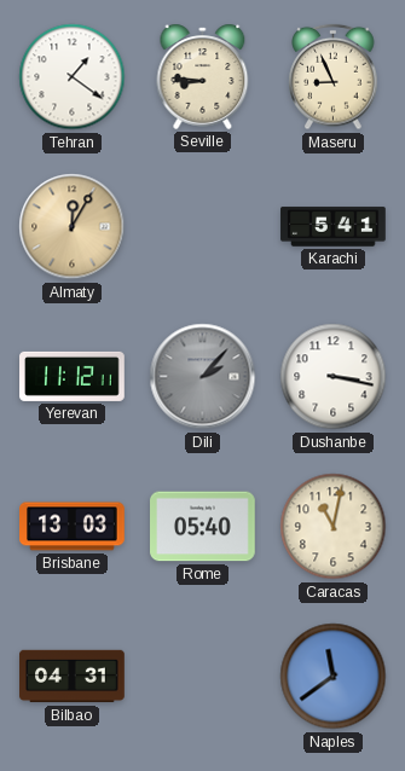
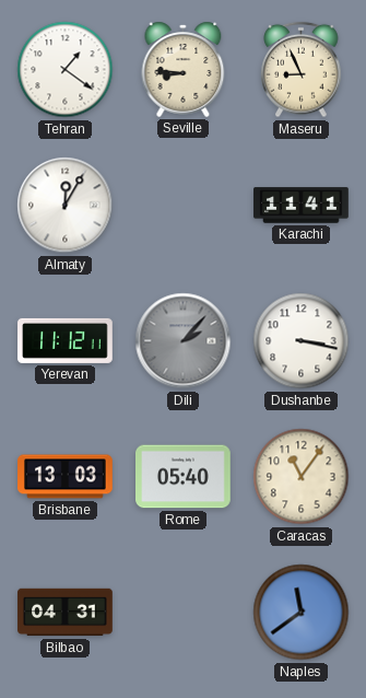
Almaty dial: champagne -> white (66, 206)
Karachi: 5:41 -> 11:41 (302, 206)
Caracas: 11:02 -> 11:06 (302, 477)
